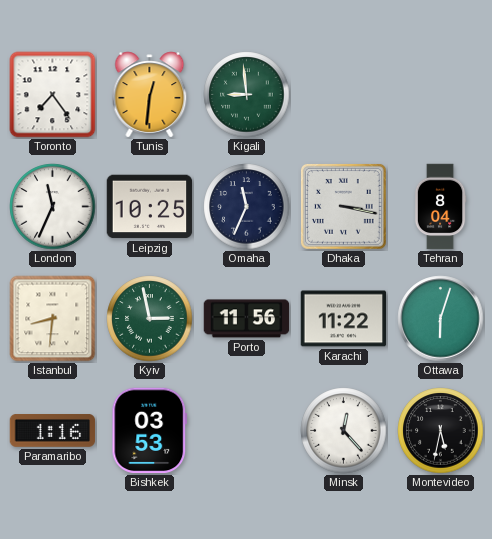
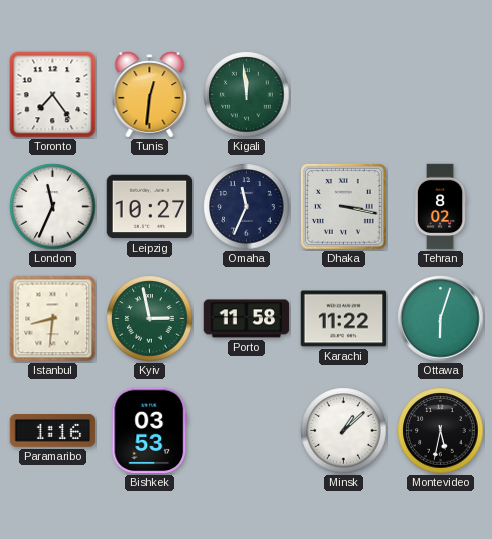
Kigali: 8:59 -> 11:59 (247, 95)
Leipzig: 10:25 -> 10:27 (150, 207)
Tehran: 8:04 -> 8:02 (440, 207)
Porto: 11:56 -> 11:58 (247, 319)
Minsk: 12:23 -> 1:08 (344, 431)
